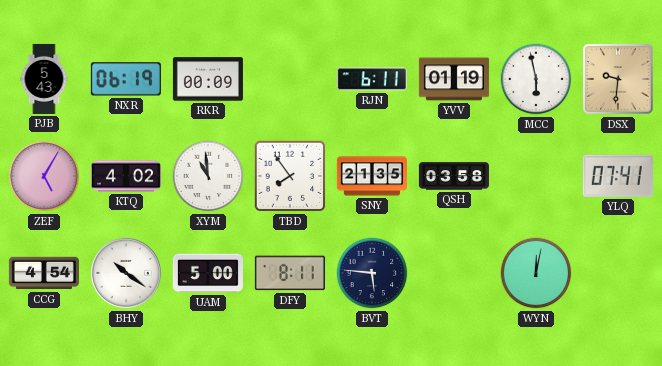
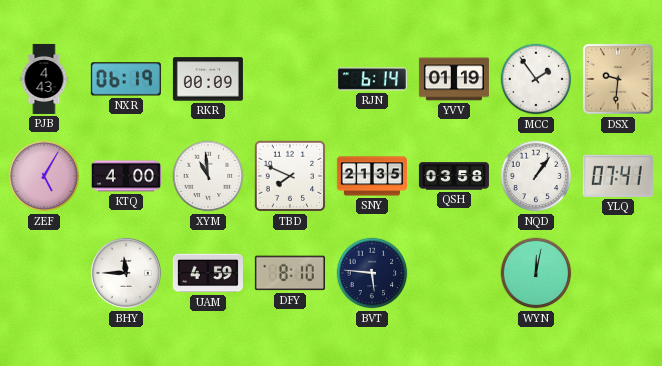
PJB: 5:43 -> 4:43 (44, 79)
RJN: 6:11 -> 6:14 (372, 79)
MCC: 5:58 -> 1:54 (536, 79)
KTQ: 4:02 -> 4:00 (126, 176)
TBD: 7:54 -> 7:49 (290, 176)
NQD: none -> 1:06 (536, 176)
CCG: 4:54 -> none (44, 273)
BHY: 10:21 -> 11:45 (126, 273)
UAM: 5:00 -> 4:59 (208, 273)
DFY: 8:11 -> 8:10 (290, 273)
